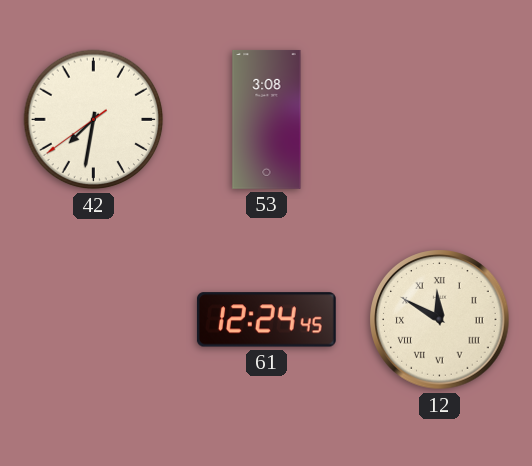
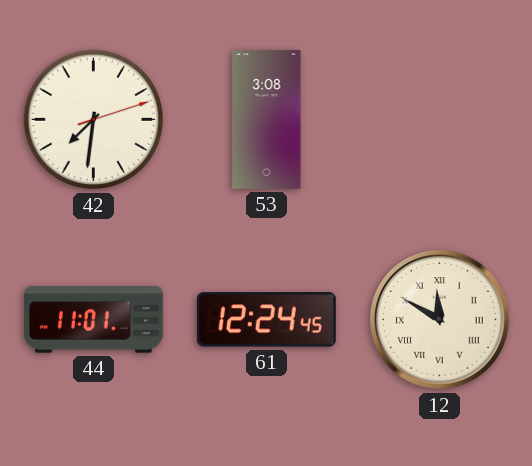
42: 7:31:39 -> 7:31:12 (94, 120)
44: none -> 11:01 (93, 320)
